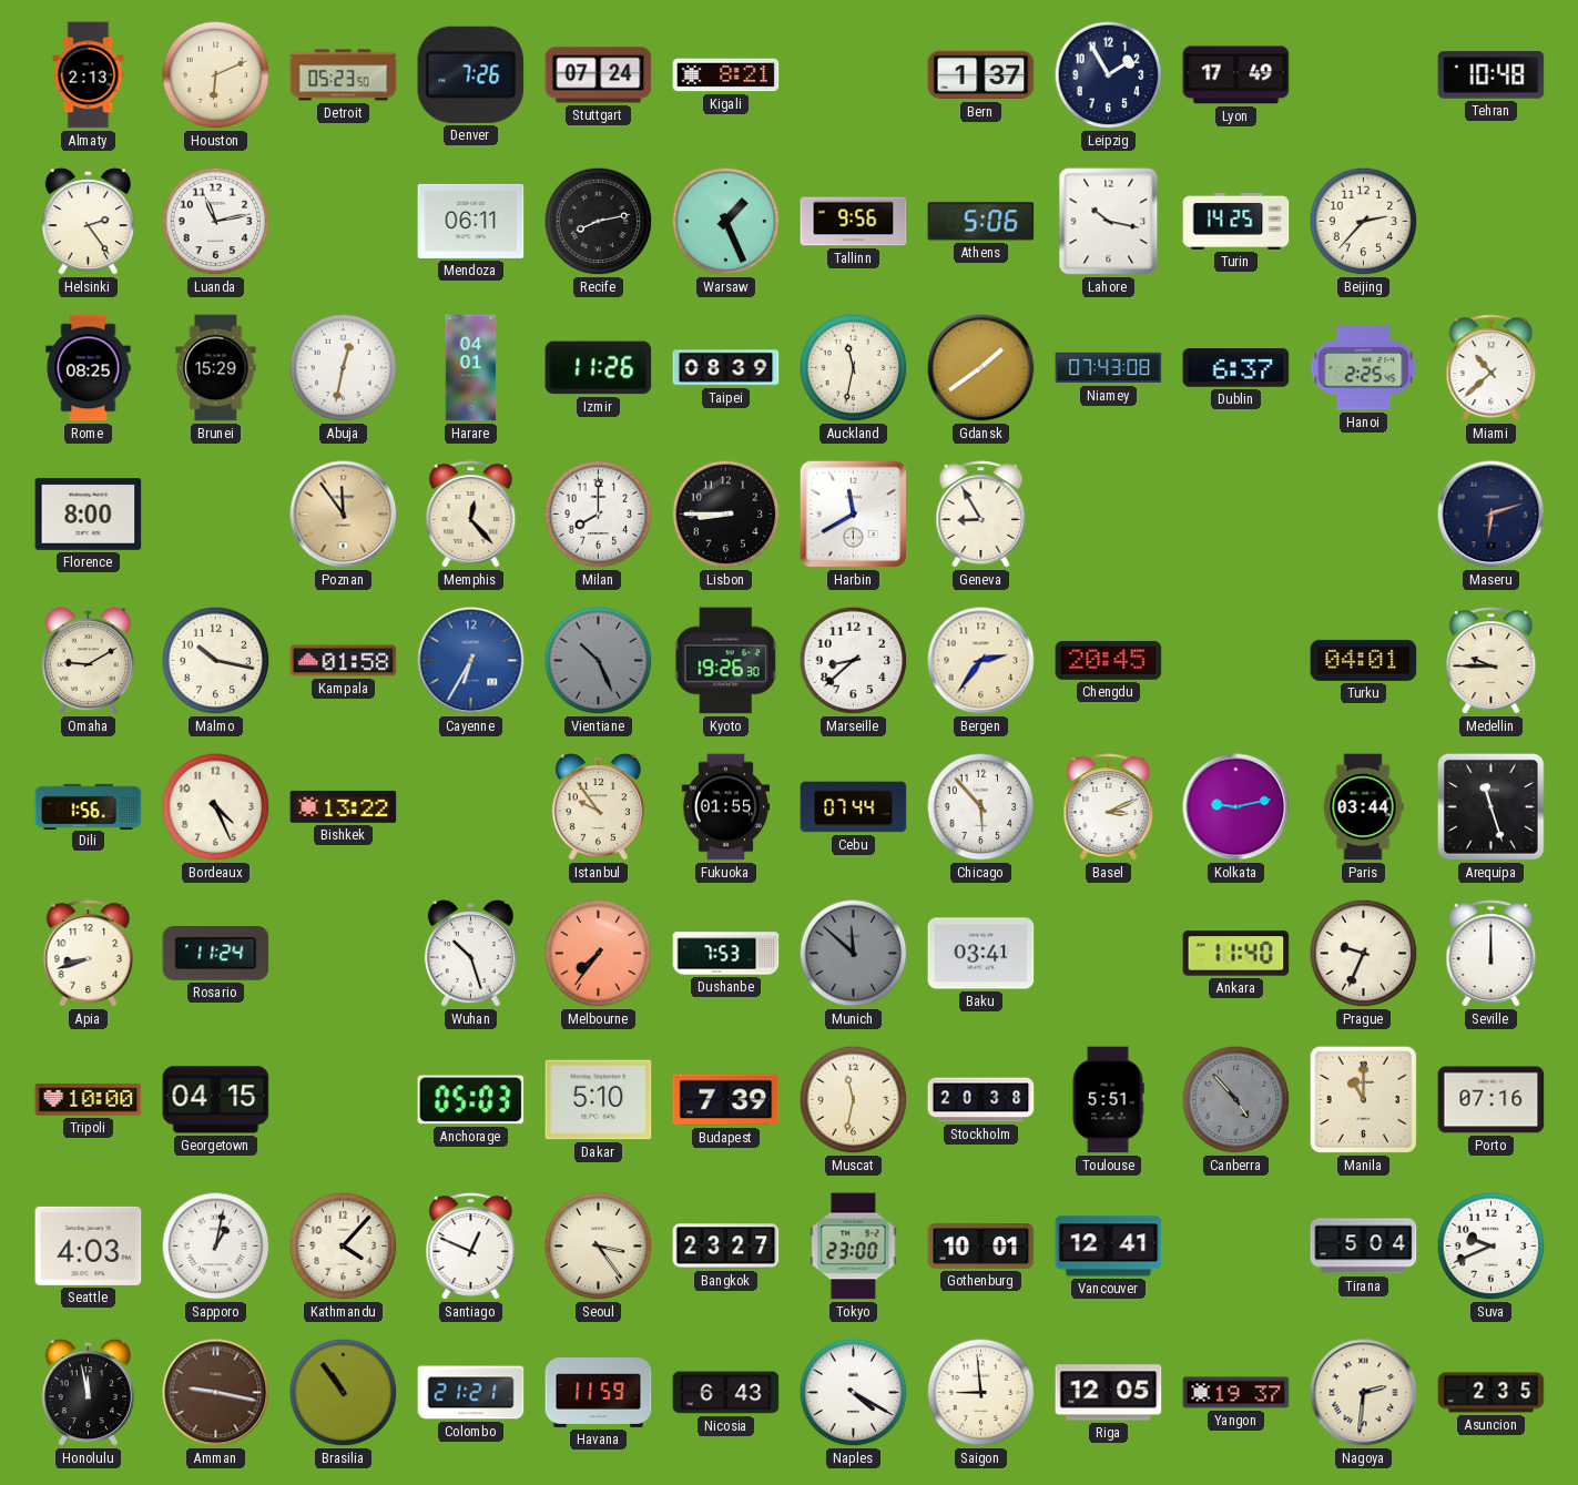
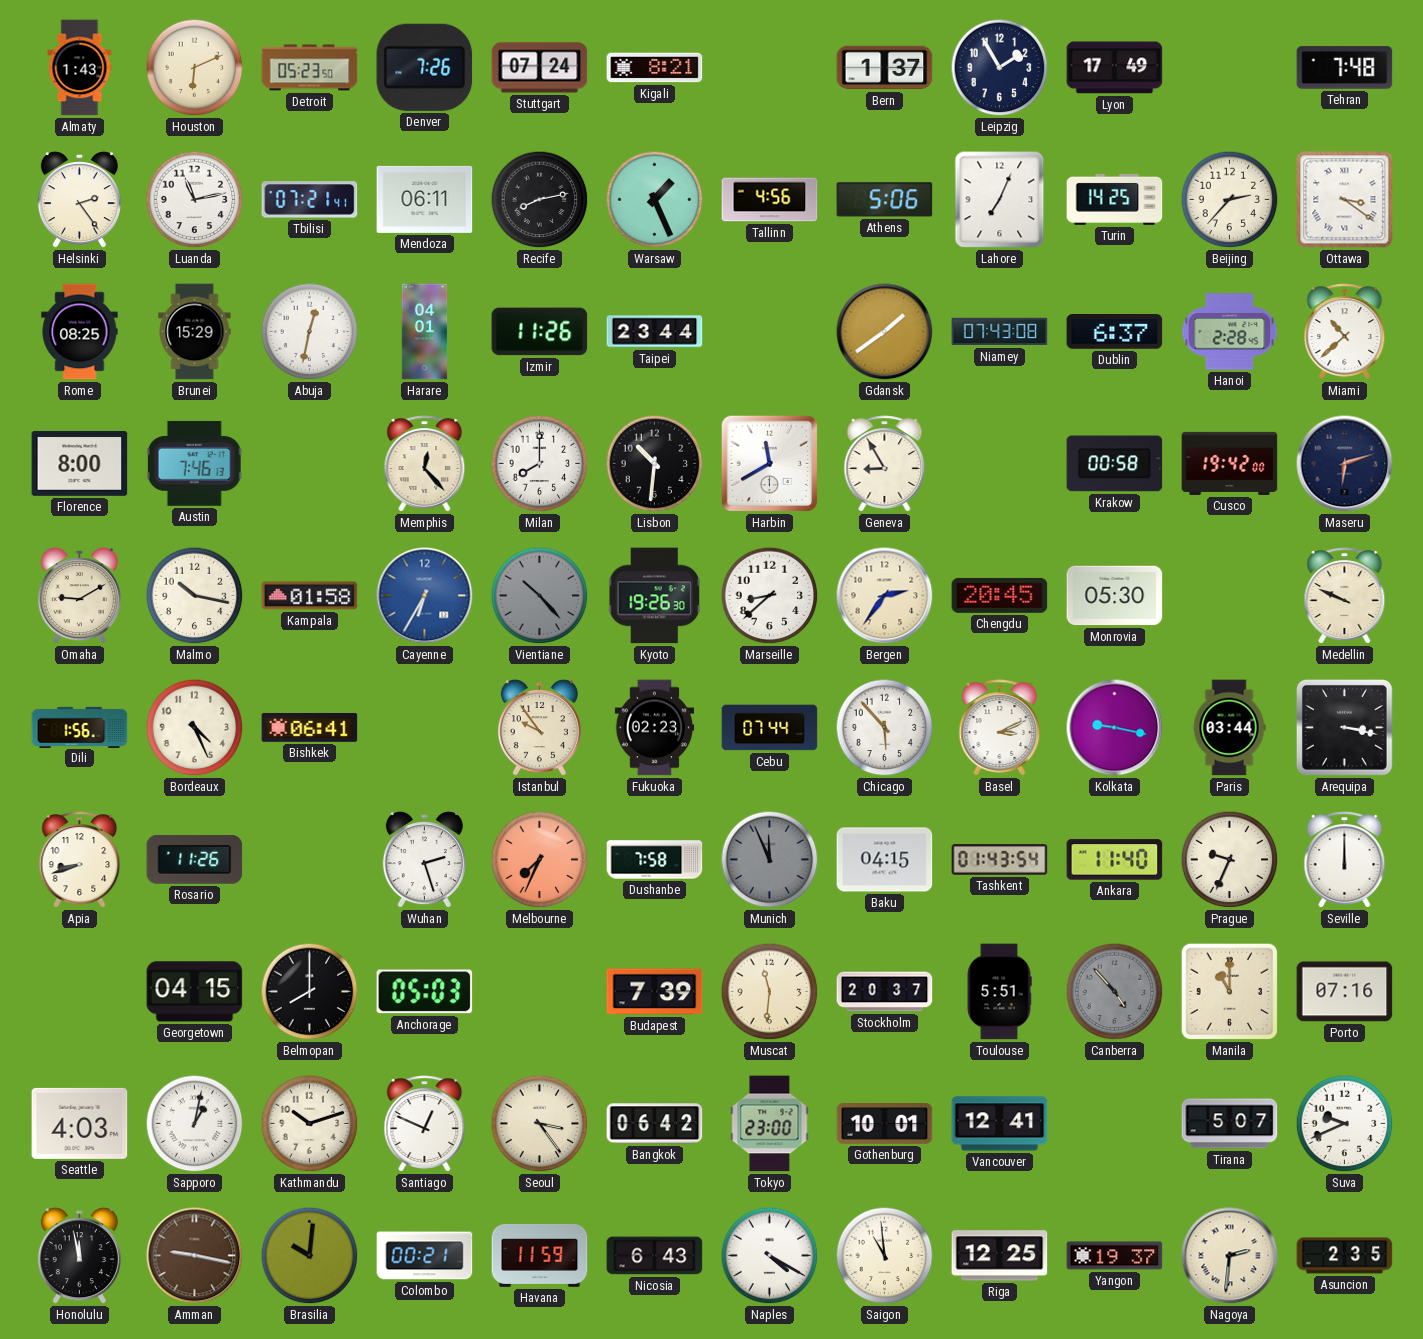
Almaty: 2:13 -> 1:43 (80, 68)
Tehran: 10:48 -> 7:48 (1345, 68)
Tbilisi: none -> 07:21 (310, 200)
Tallinn: 9:56 -> 4:56 (770, 200)
Lahore: 10:17 -> 7:04 (1000, 200)
Ottawa: none -> 3:21 (1345, 200)
Taipei: 08:39 -> 23:44 (655, 332)
Auckland: 11:32 -> none (854, 368)
Hanoi: 2:25 -> 2:28 (1230, 332)
Austin: none -> 7:46 (194, 463)
Poznan: 11:54 -> none (344, 515)
Lisbon: 8:45 -> 10:31 (655, 464)
Krakow: none -> 00:58 (1115, 464)
Cusco: none -> 19:42 (1230, 463)
Vientiane: 10:26 -> 10:23 (540, 596)
Monrovia: none -> 05:30 (1115, 596)
Turku: 04:01 -> none (1364, 660)
Medellin: 9:45 -> 9:49 (1345, 596)
Bishkek: 13:22 -> 06:41 (310, 727)
Fukuoka: 01:55 -> 02:23 (655, 728)
Kolkata: 9:13 -> 9:17 (1115, 728)
Arequipa: 11:27 -> 3:17 (1345, 728)
Rosario: 11:24 -> 11:26 (195, 860)
Wuhan: 10:27 -> 2:27 (424, 860)
Melbourne: 7:36 -> 7:34 (540, 860)
Dushanbe: 7:53 -> 7:58 (655, 860)
Munich: 11:52 -> 11:56 (770, 860)
Baku: 03:41 -> 04:15 (885, 860)
Tashkent: none -> 01:43 (1000, 860)
Tripoli: 10:00 -> none (89, 1100)
Belmopan: none -> 8:00 (310, 992)
Dakar: 5:10 -> none (599, 1100)
Muscat: 11:32 -> 11:31 (770, 992)
Stockholm: 20:38 -> 20:37 (885, 992)
Kathmandu: 4:07 -> 10:12 (310, 1124)
Bangkok: 23:27 -> 06:42 (655, 1124)
Tirana: 5:04 -> 5:07 (1230, 1124)
Brasilia: 10:54 -> 10:01 (310, 1256)
Colombo: 21:21 -> 00:21 (425, 1256)
Saigon: 8:59 -> 10:59 (885, 1256)
Riga: 12:05 -> 12:25 (1000, 1256)
